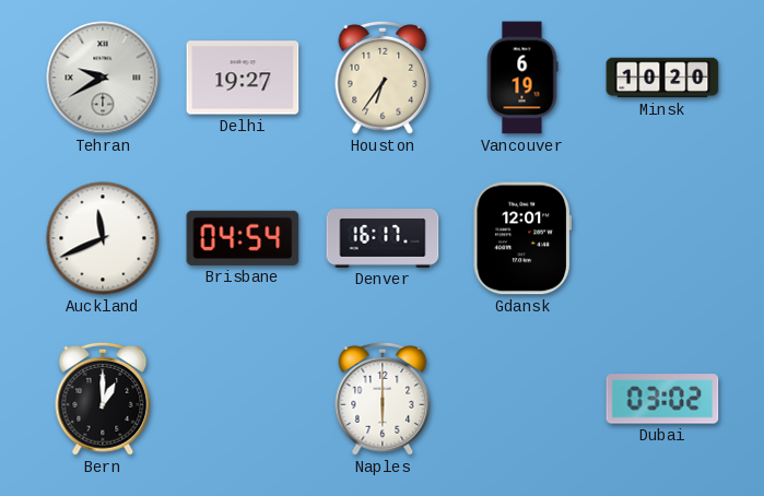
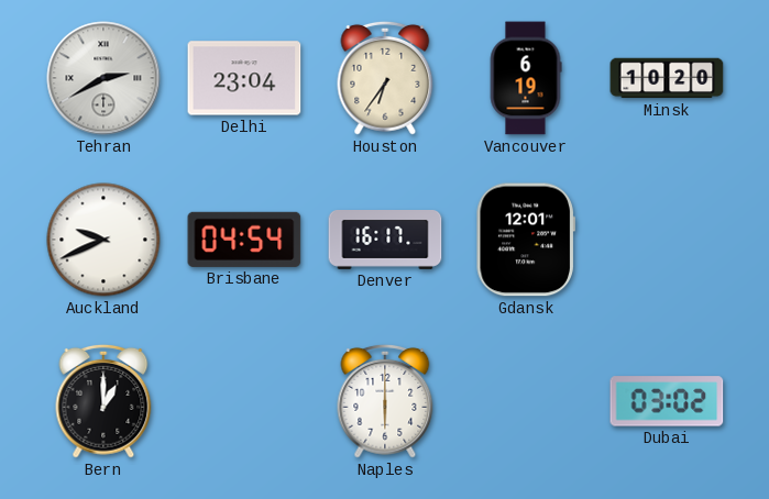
Tehran: 9:40 -> 2:40 (103, 78)
Delhi: 19:27 -> 23:04 (244, 78)
Auckland: 11:41 -> 9:41 (103, 240)
